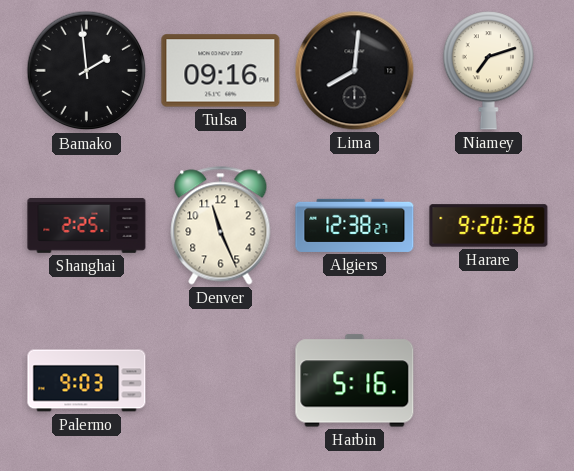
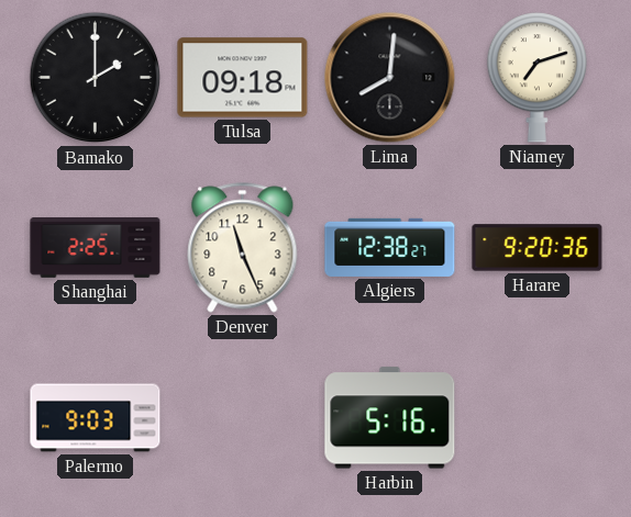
Bamako: 1:59 -> 2:00 (96, 78)
Tulsa: 09:16 -> 09:18 (243, 78)
